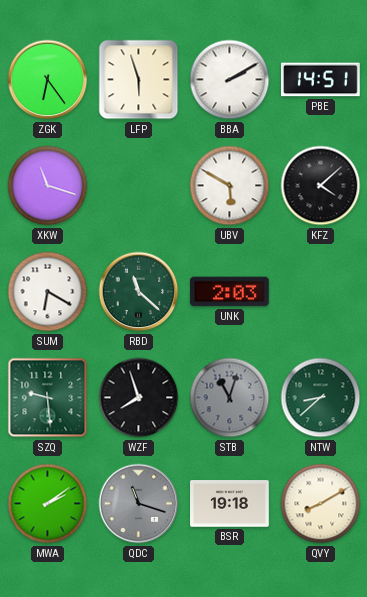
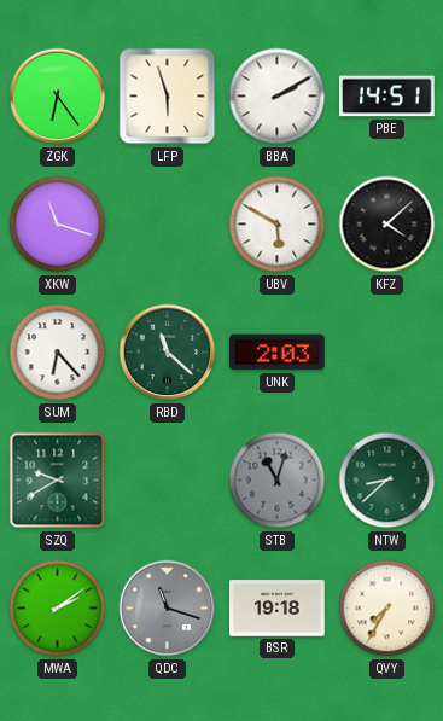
SUM: 6:20 -> 6:23 (58, 353)
SZQ: 9:29 -> 9:40 (58, 481)
WZF: 7:57 -> none (139, 398)
QVY: 8:10 -> 7:35 (387, 609)
